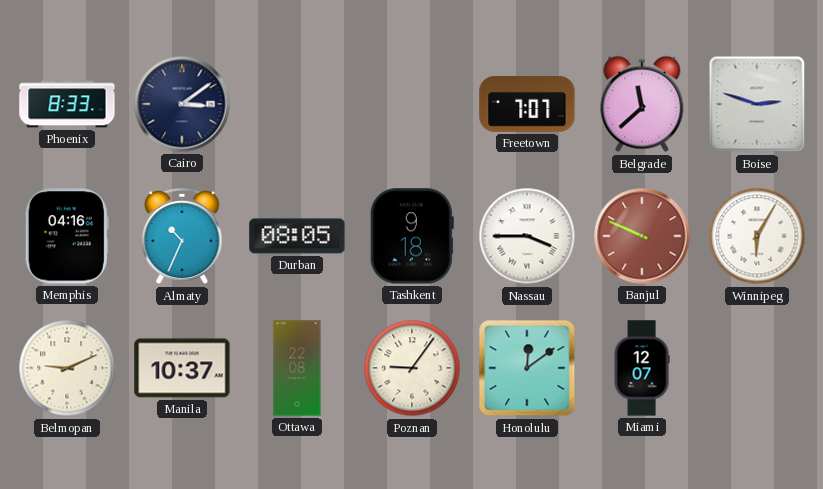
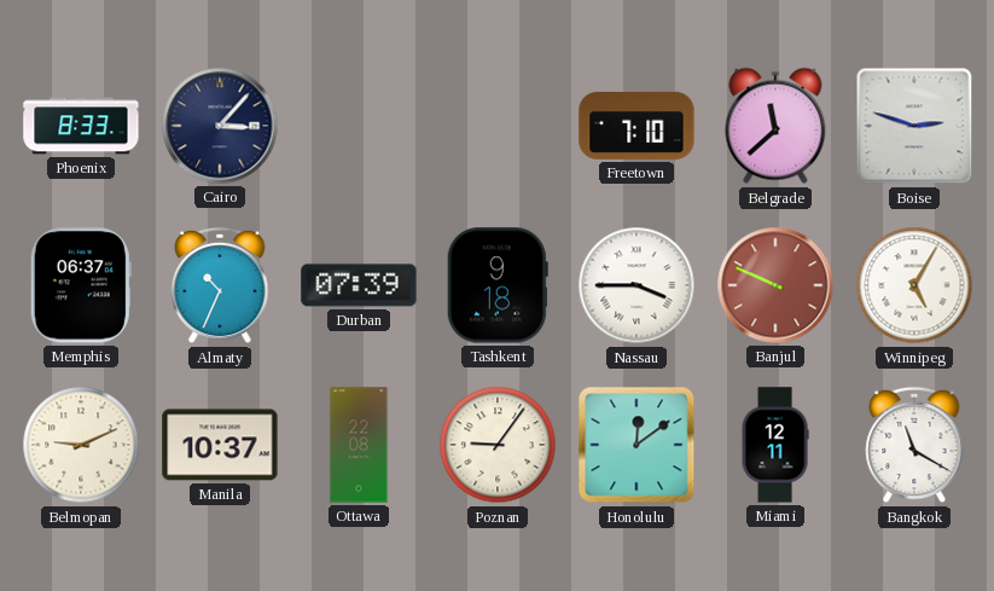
Cairo: 3:09 -> 3:07 (220, 126)
Freetown: 7:07 -> 7:10 (636, 126)
Memphis: 04:16 -> 06:37 (81, 285)
Durban: 08:05 -> 07:39 (359, 285)
Winnipeg: 6:05 -> 5:05 (914, 285)
Miami: 12:07 -> 12:11 (775, 445)
Bangkok: none -> 11:20 (914, 445)
